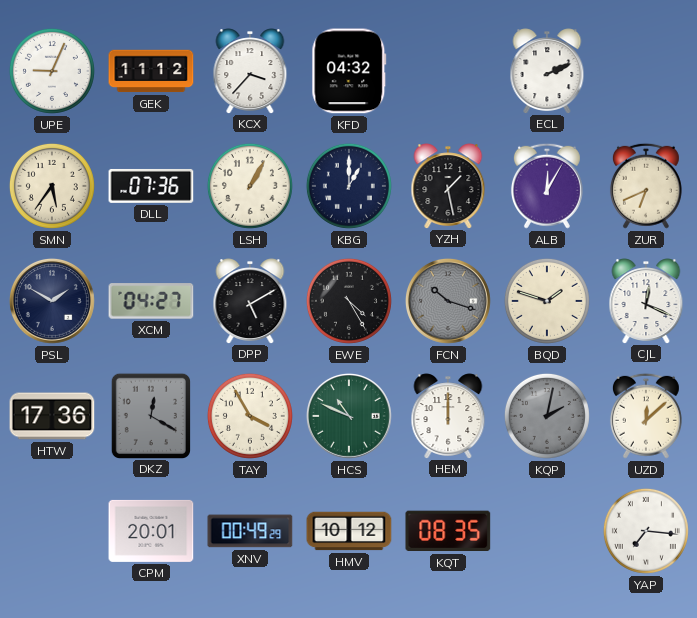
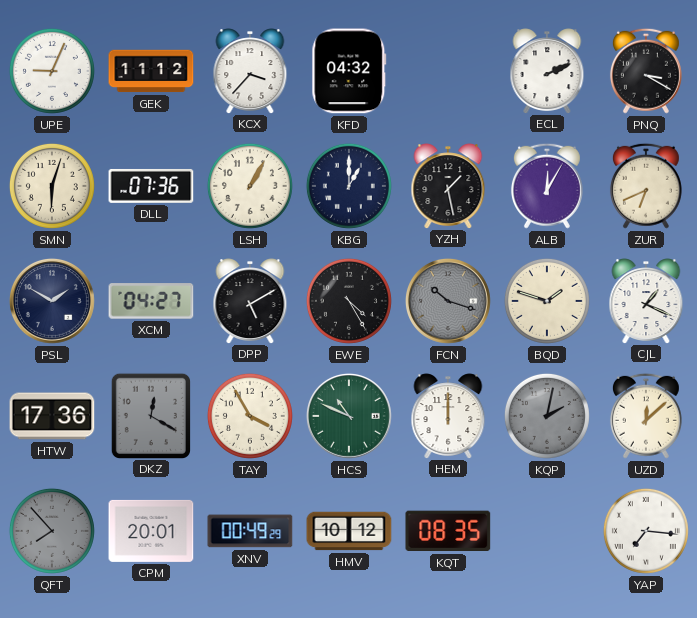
PNQ: none -> 3:20 (646, 71)
SMN: 5:36 -> 6:03 (52, 186)
CJL: 12:19 -> 1:19 (646, 301)
QFT: none -> 7:53 (52, 531)
